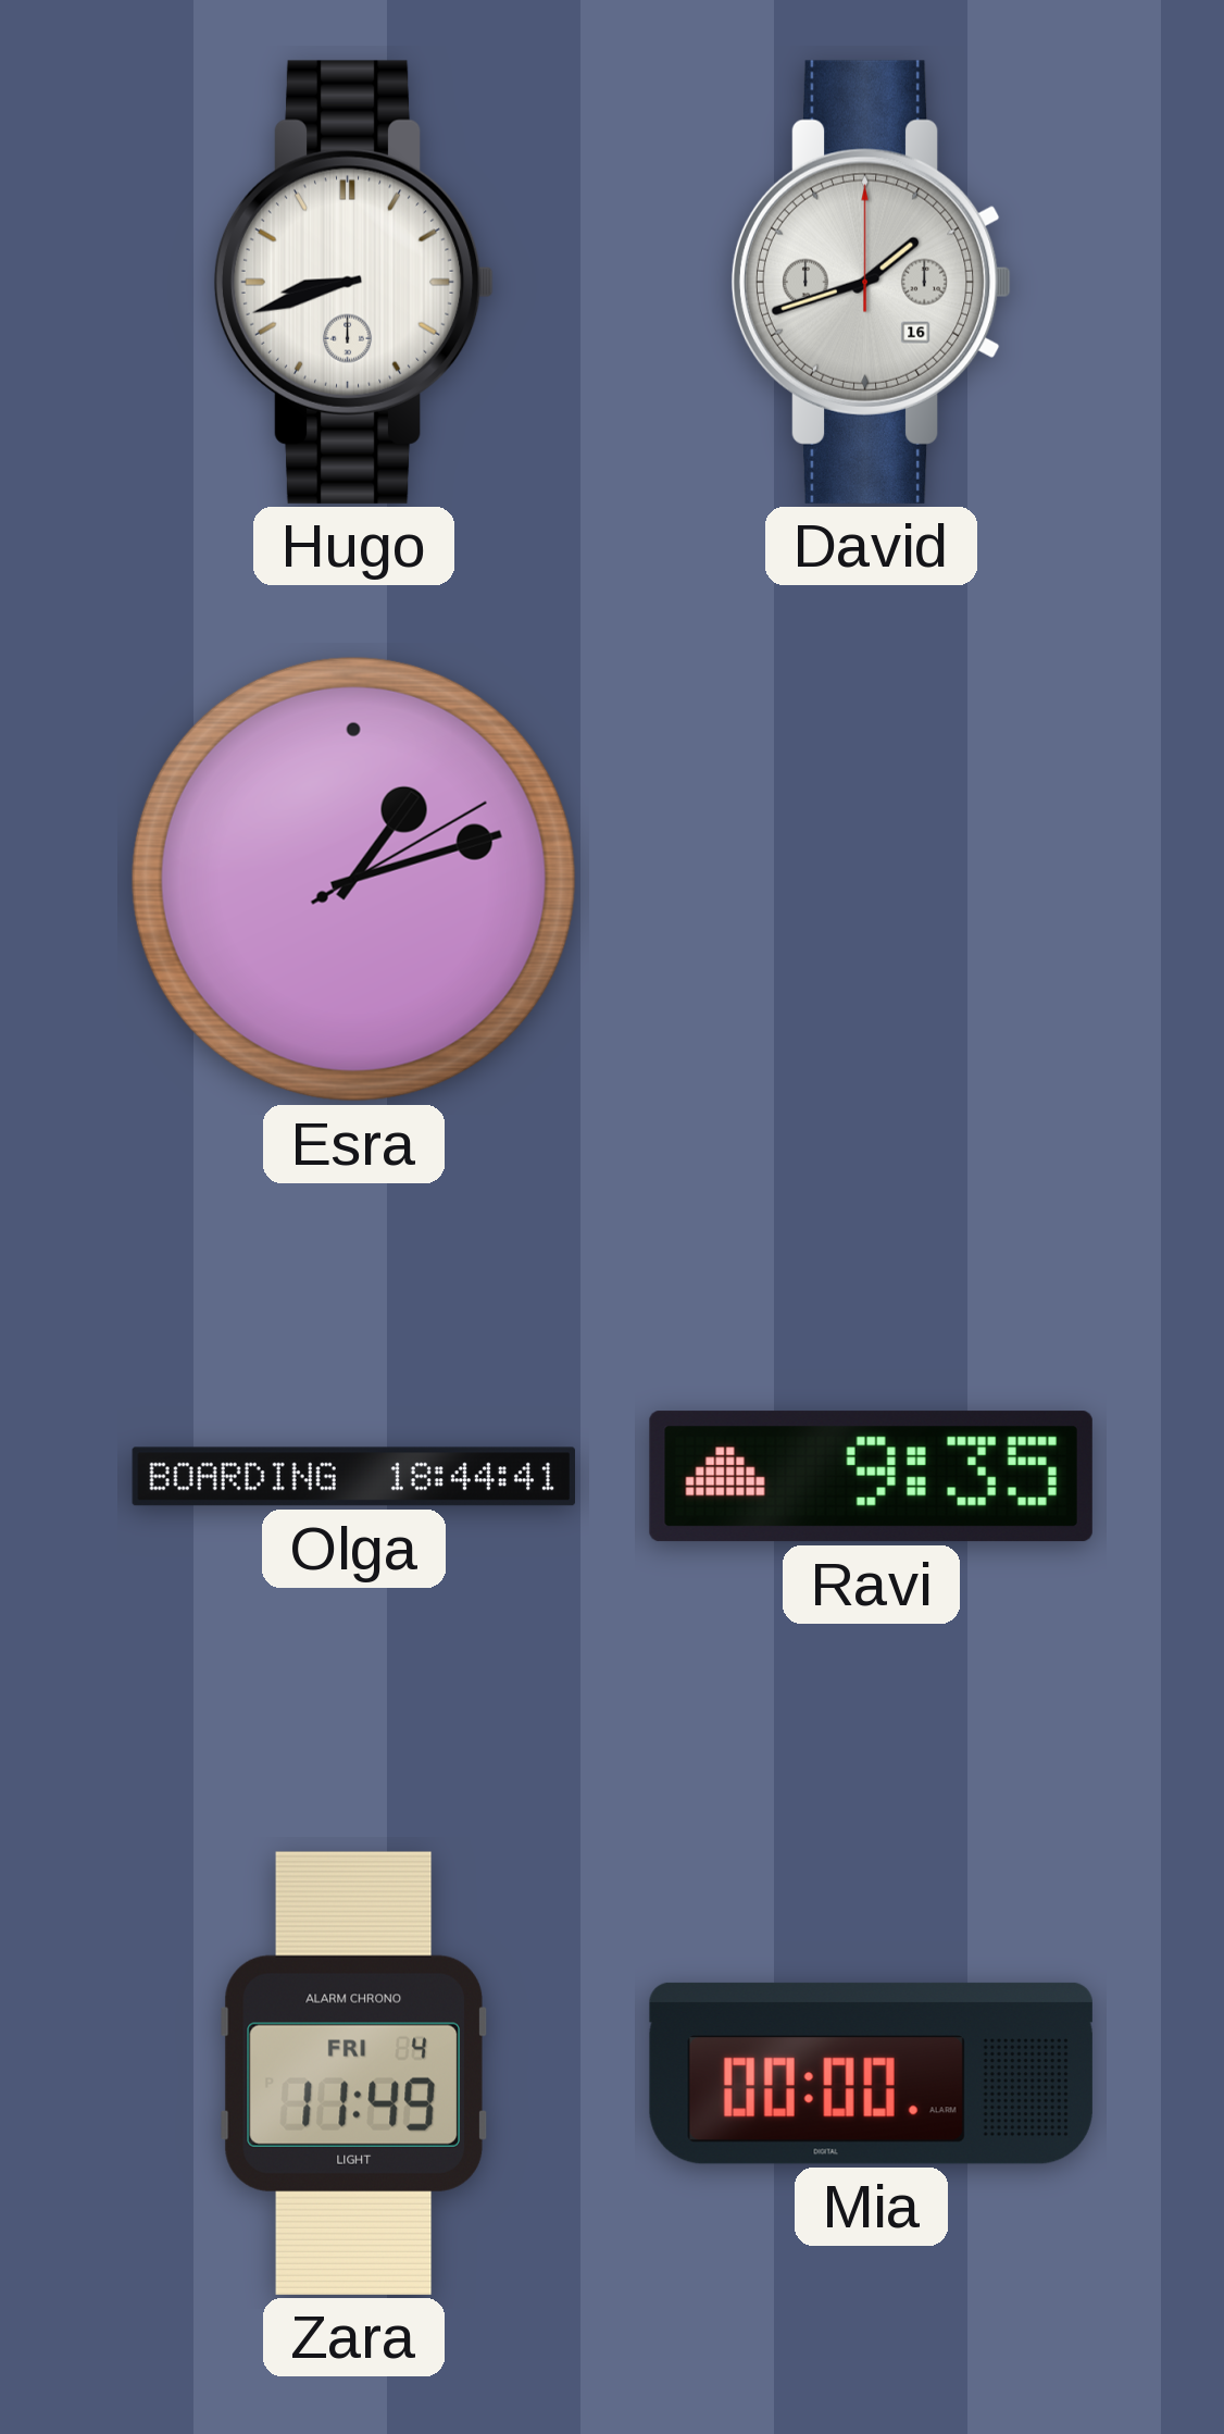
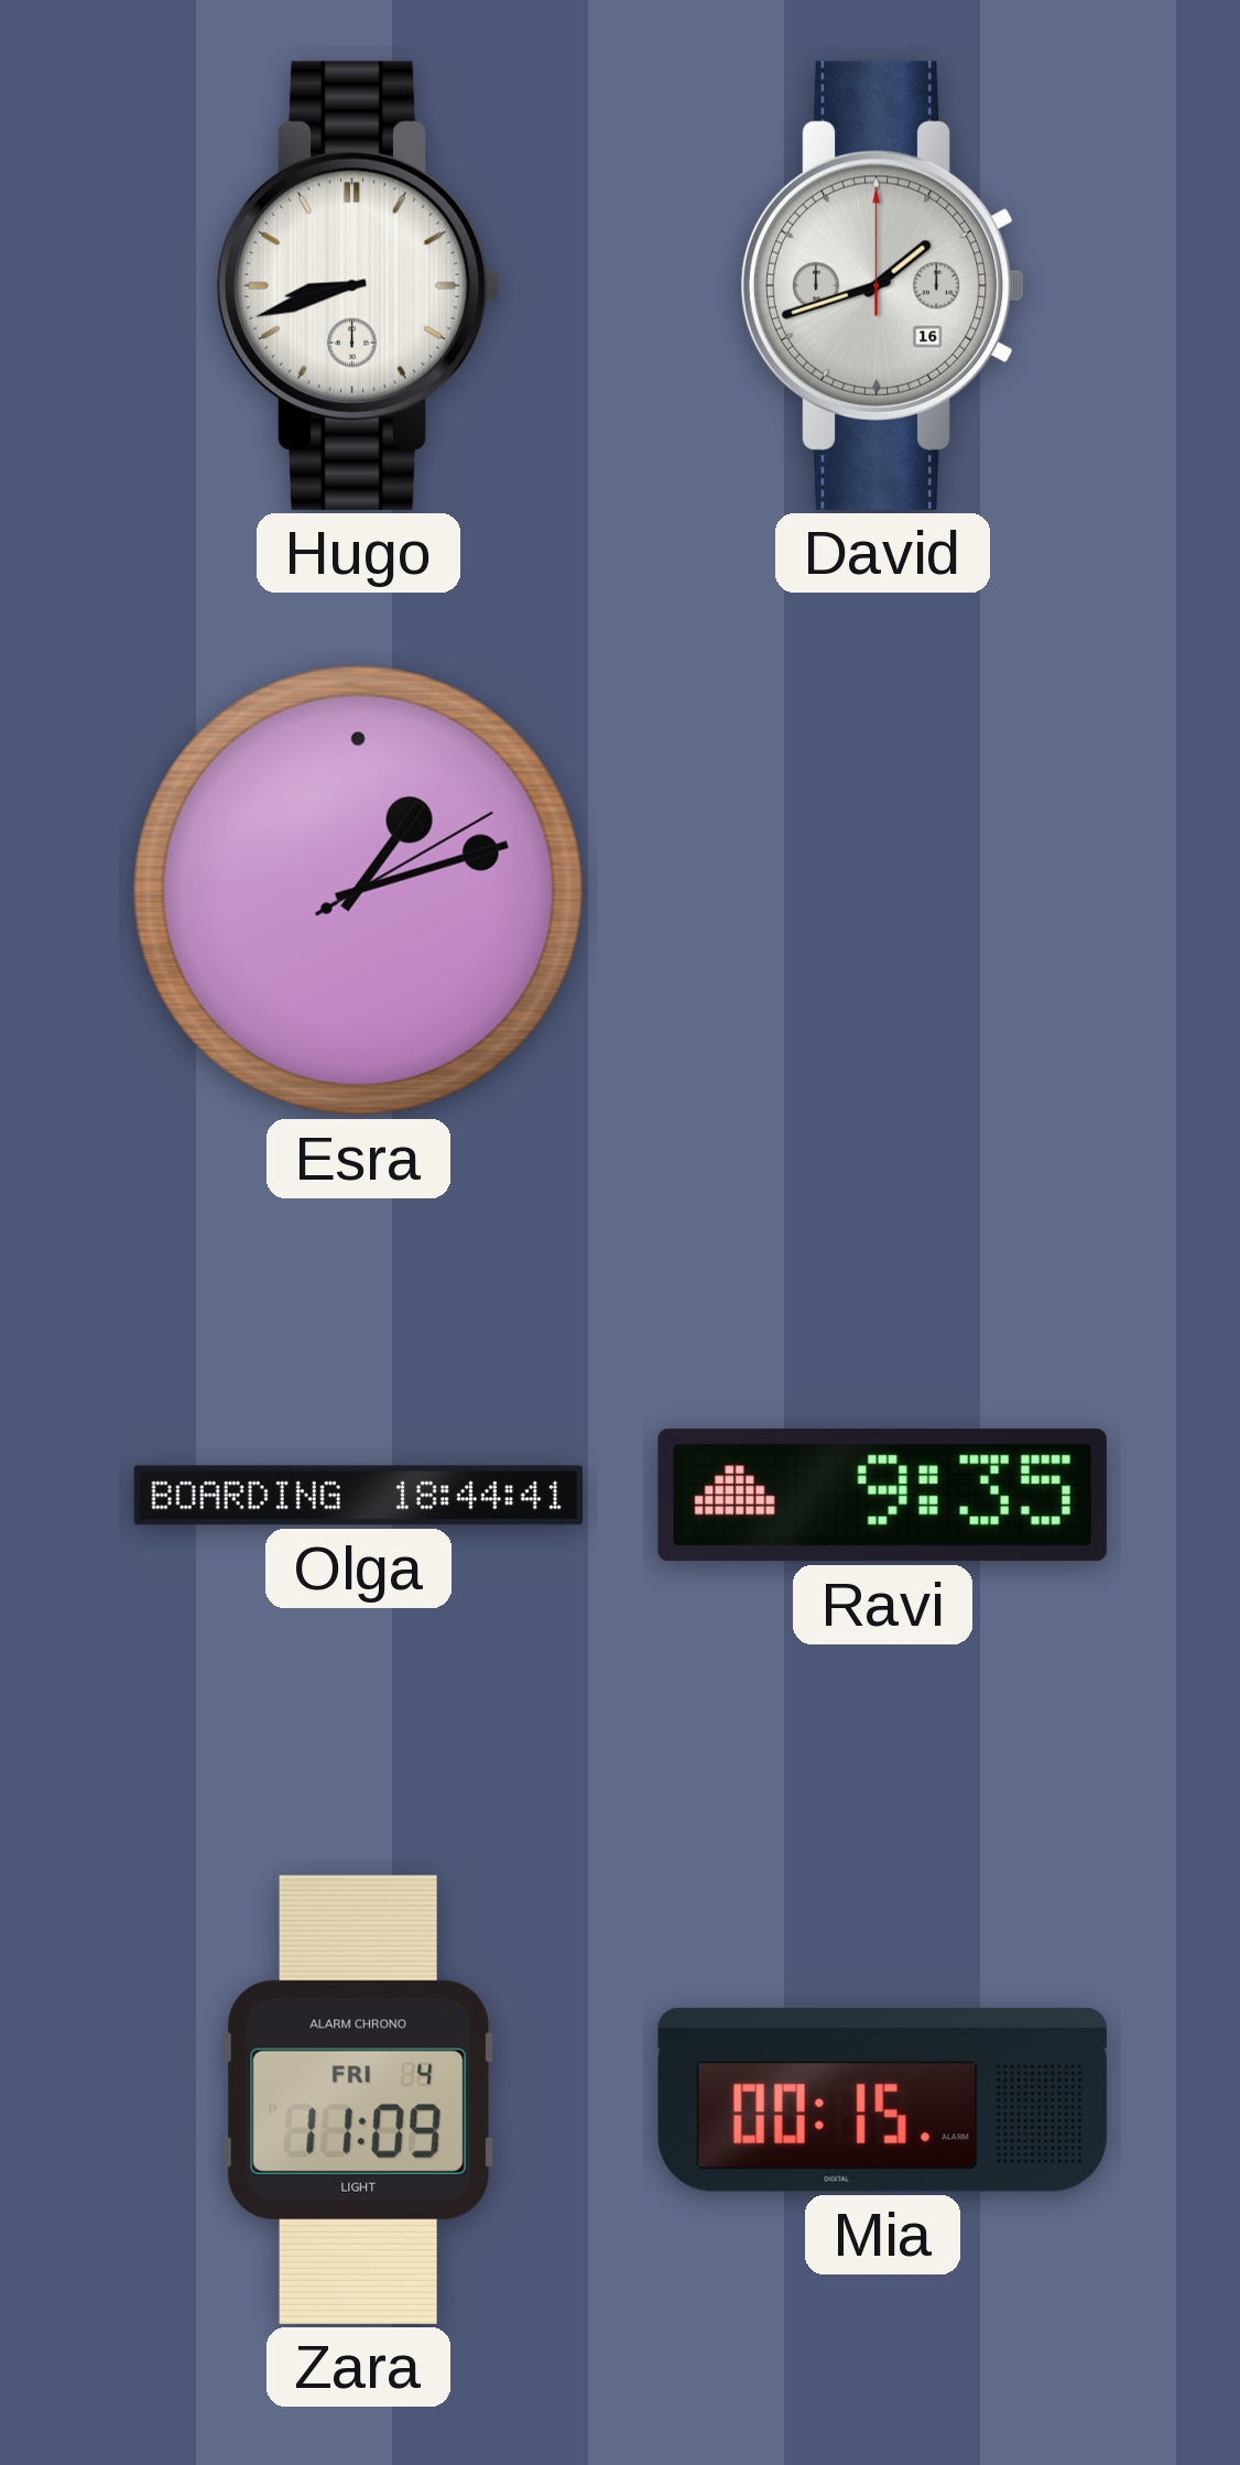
Zara: 11:49 -> 11:09 (358, 2099)
Mia: 00:00 -> 00:15 (882, 2099)
